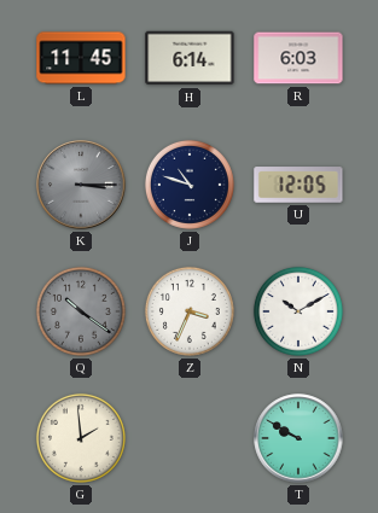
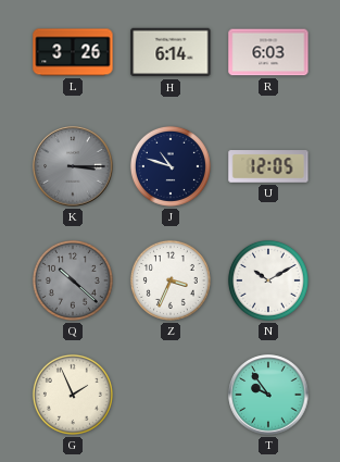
L: 11:45 -> 3:26 (73, 52)
Q: 10:21 -> 10:22 (73, 280)
G: 1:59 -> 1:56 (73, 395)
T: 9:50 -> 9:54 (268, 395)
